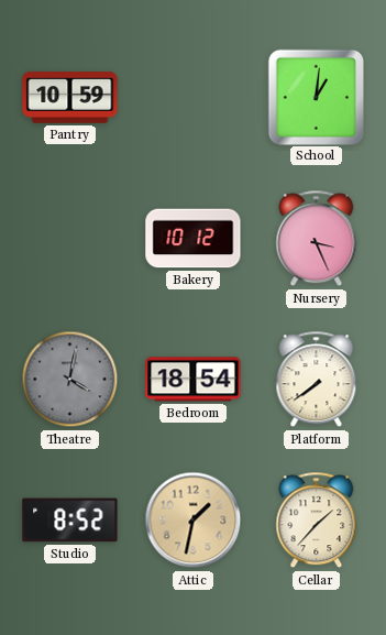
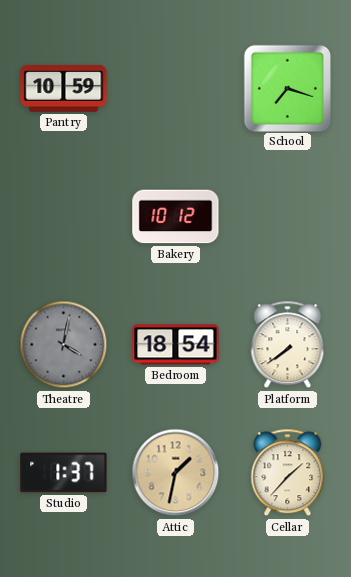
School: 1:01 -> 7:18 (287, 88)
Nursery: 3:26 -> none (317, 239)
Studio: 8:52 -> 1:37 (64, 473)
